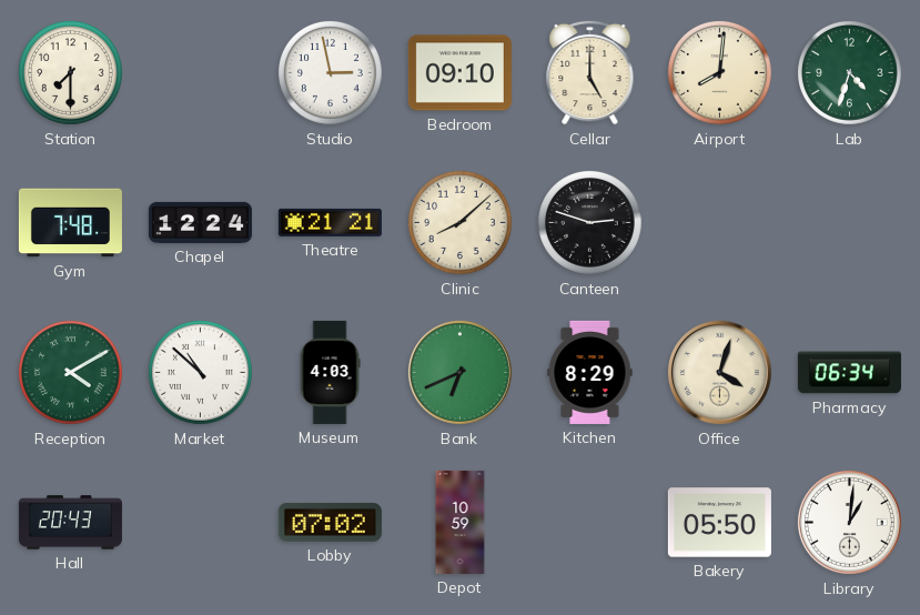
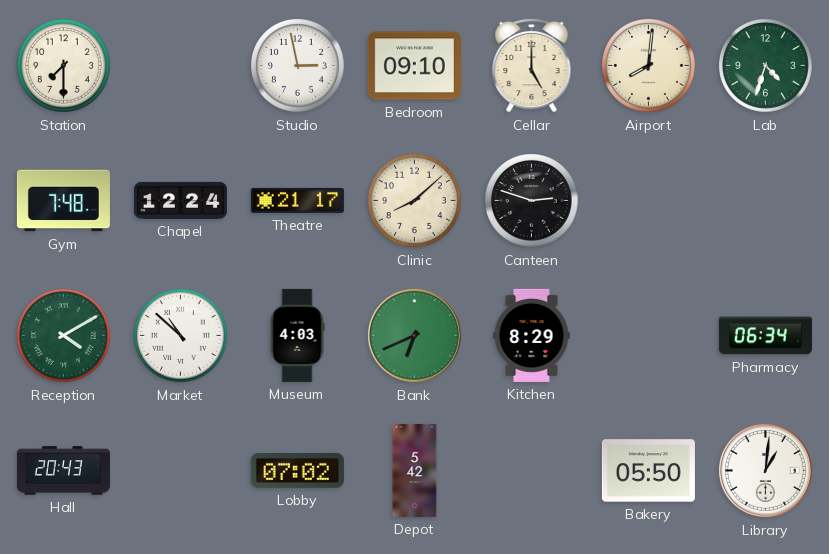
Theatre: 21:21 -> 21:17 (297, 200)
Office: 4:03 -> none (719, 372)
Depot: 10:59 -> 5:42 (415, 470)
